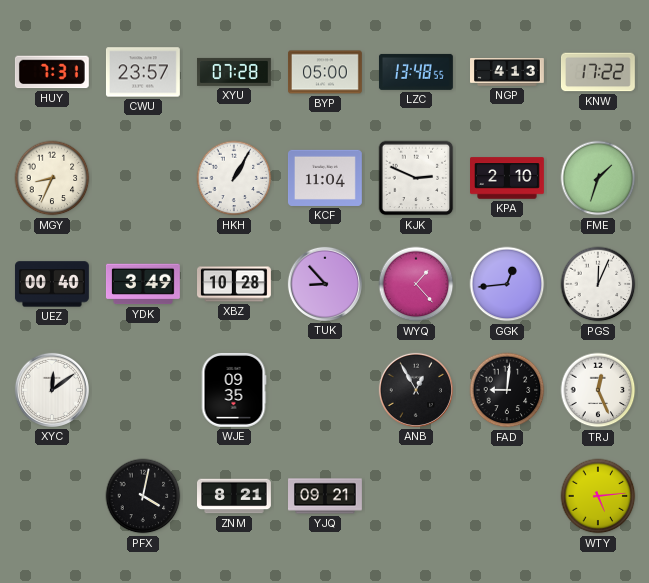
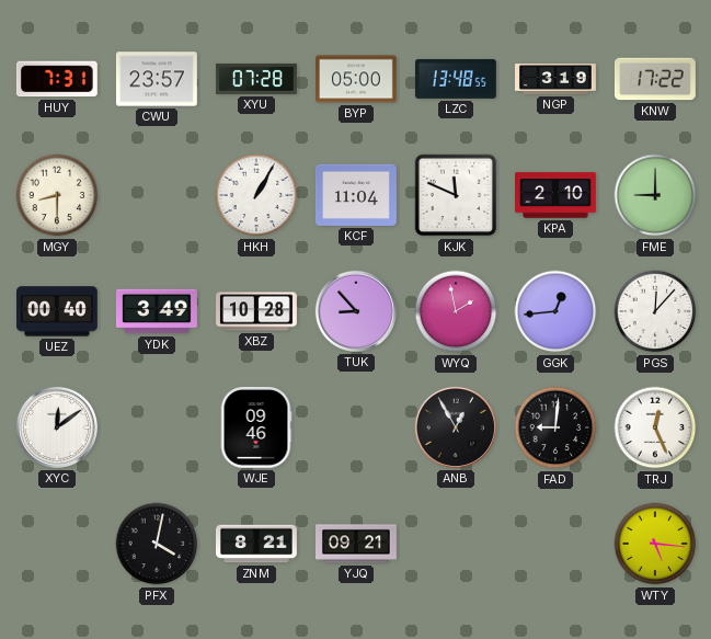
NGP: 4:13 -> 3:19 (557, 80)
MGY: 8:34 -> 8:30 (57, 195)
KJK: 2:49 -> 11:49 (456, 195)
FME: 1:33 -> 9:00 (655, 195)
WYQ: 1:23 -> 1:58 (456, 311)
PGS: 12:04 -> 12:07 (655, 311)
WJE: 09:35 -> 09:46 (256, 427)
WTY: 5:14 -> 5:16 (655, 544)
